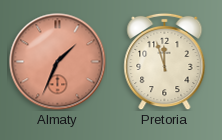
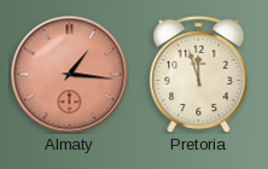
Almaty: 1:34 -> 1:16 (70, 75)
